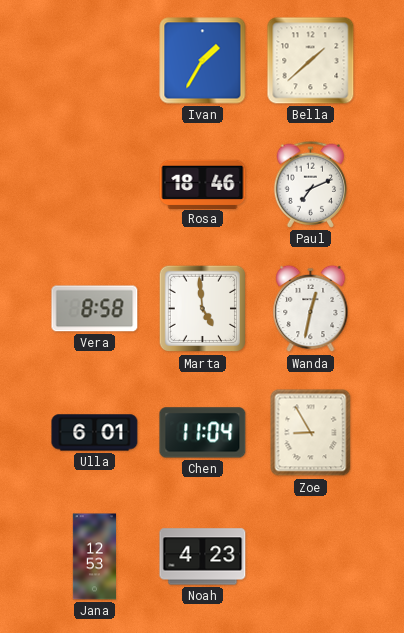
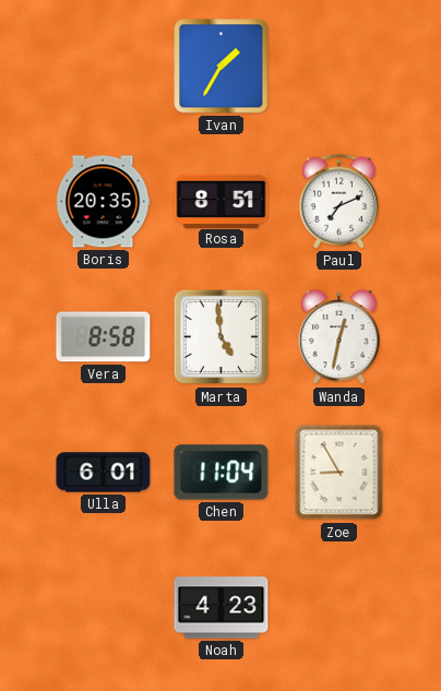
Bella: 1:38 -> none (311, 61)
Boris: none -> 20:35 (103, 202)
Rosa: 18:46 -> 8:51 (222, 201)
Jana: 12:53 -> none (94, 557)
